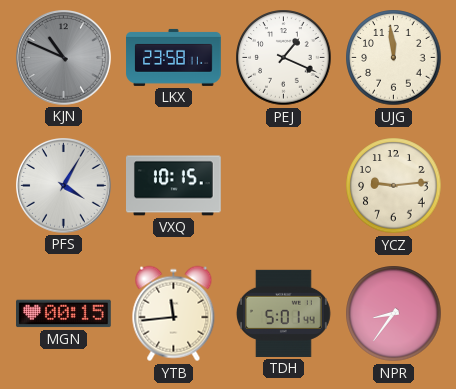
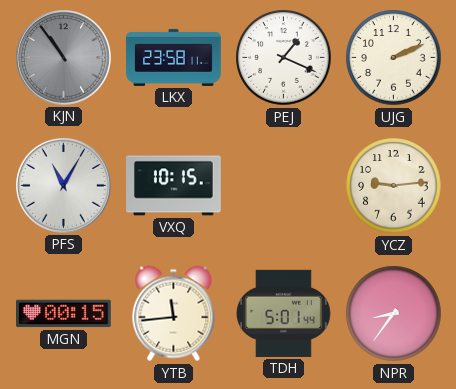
KJN: 10:49 -> 10:54 (64, 58)
UJG: 11:59 -> 2:11 (394, 58)
PFS: 4:05 -> 11:05 (64, 186)
